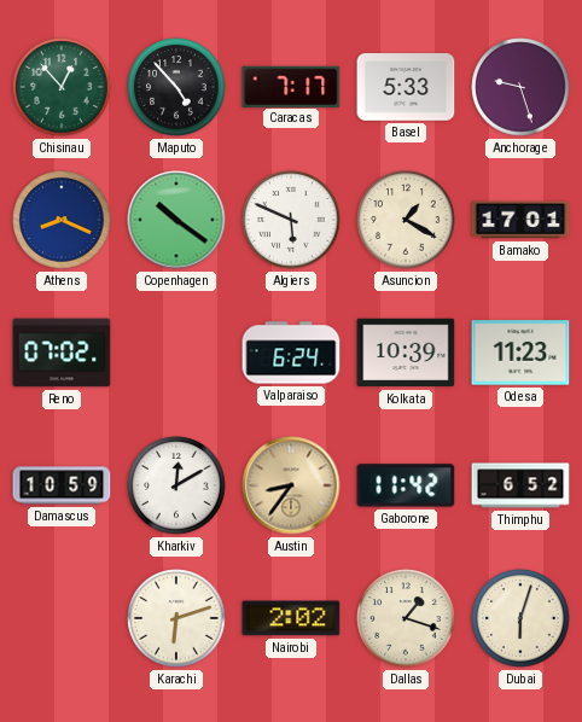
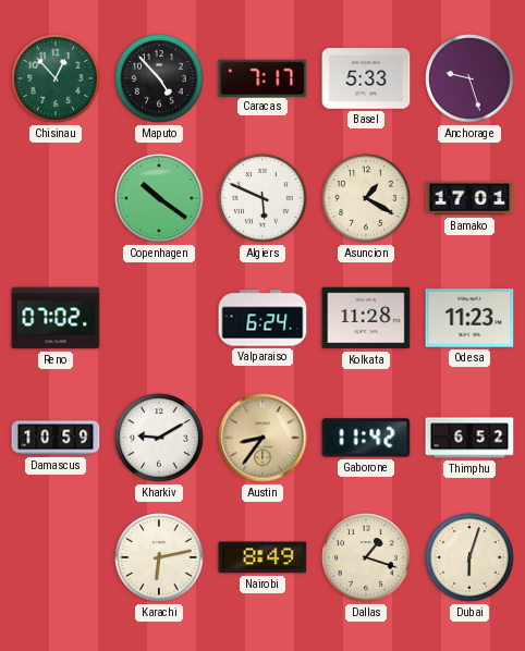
Athens: 8:19 -> none (62, 220)
Kolkata: 10:39 -> 11:28 (366, 318)
Kharkiv: 12:10 -> 9:10 (159, 438)
Karachi: 6:12 -> 6:13 (159, 557)
Nairobi: 2:02 -> 8:49 (262, 557)
